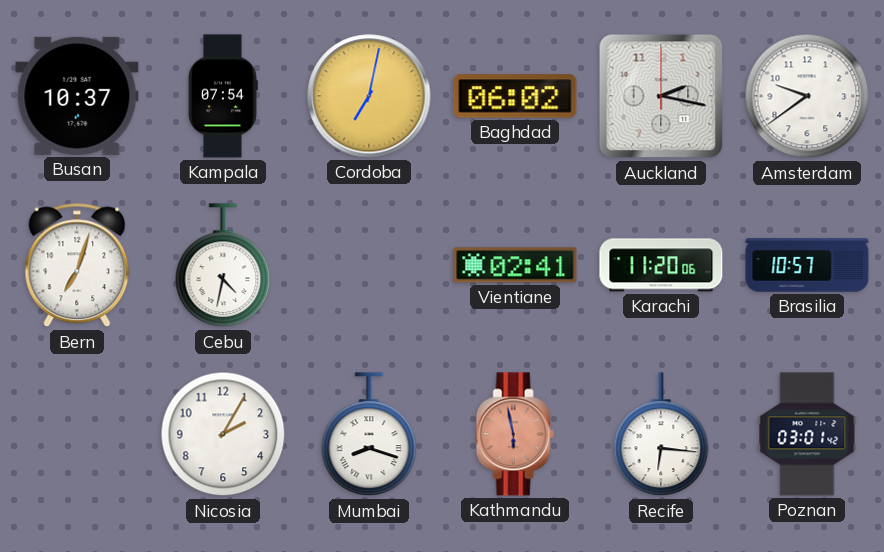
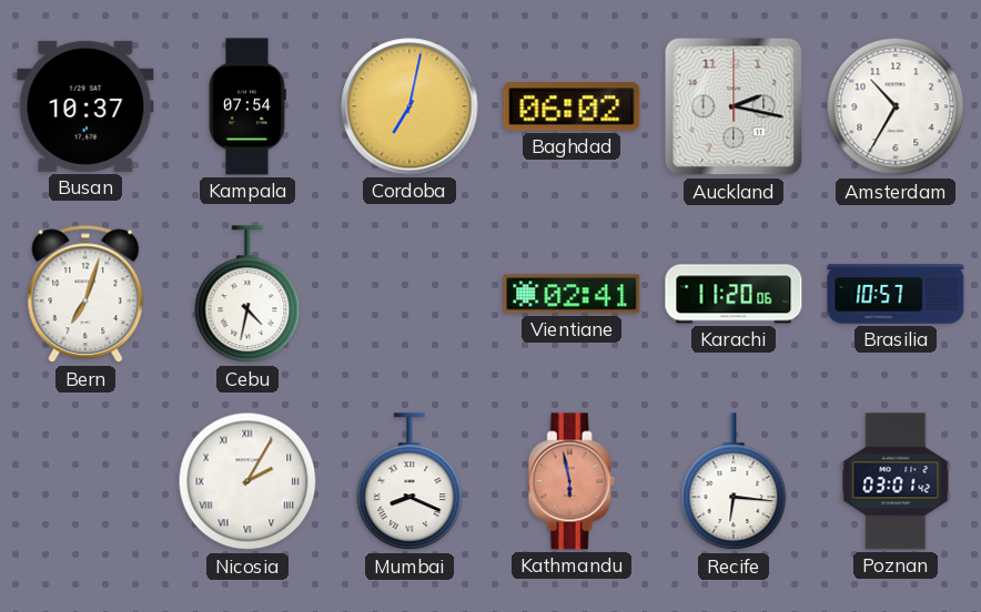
Amsterdam: 9:39 -> 10:35 (896, 106)
Nicosia numerals: Arabic -> Roman (247, 481)
Mumbai: 8:18 -> 8:19 (409, 482)
